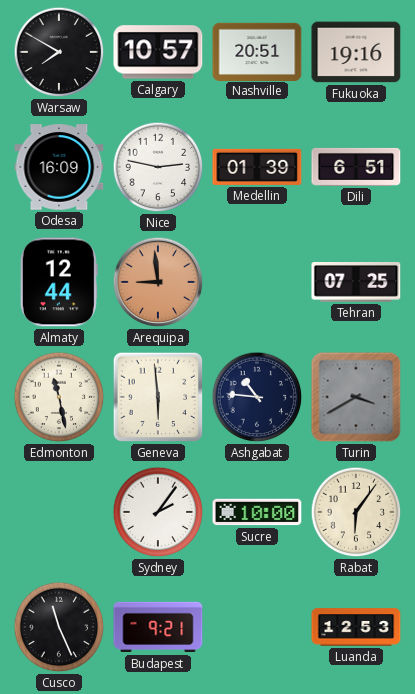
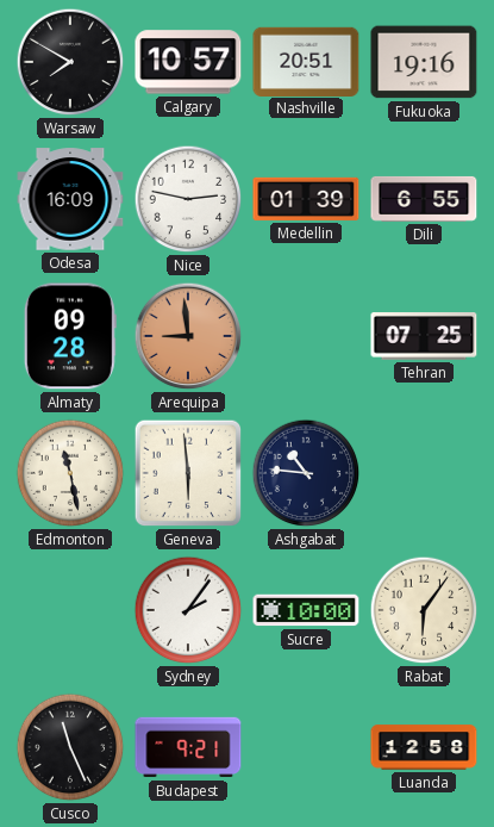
Dili: 6:51 -> 6:55 (424, 199)
Almaty: 12:44 -> 09:28 (70, 336)
Turin: 3:40 -> none (356, 397)
Luanda: 12:53 -> 12:58 (424, 747)
